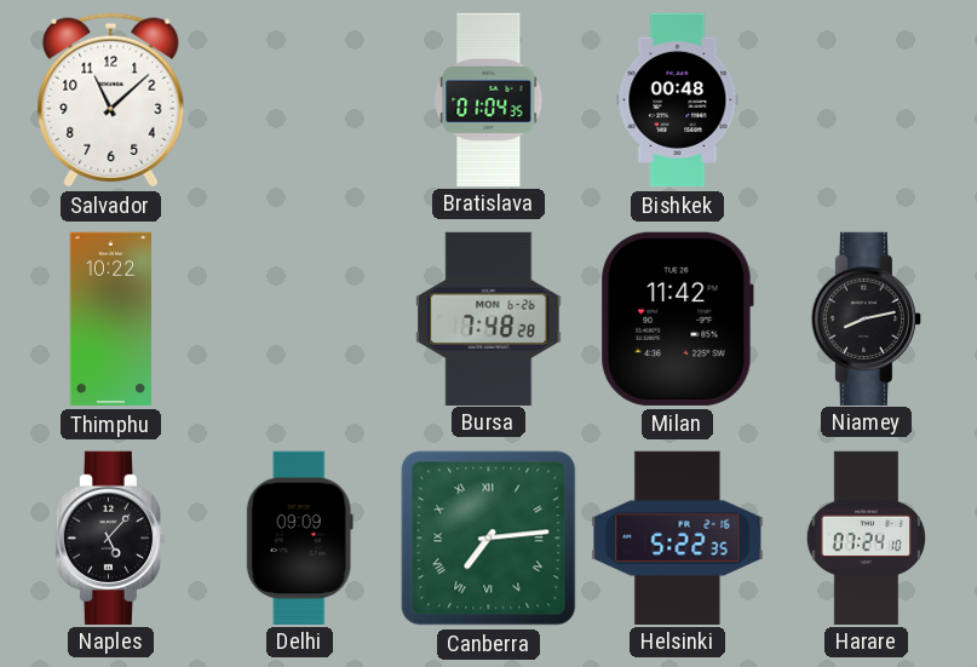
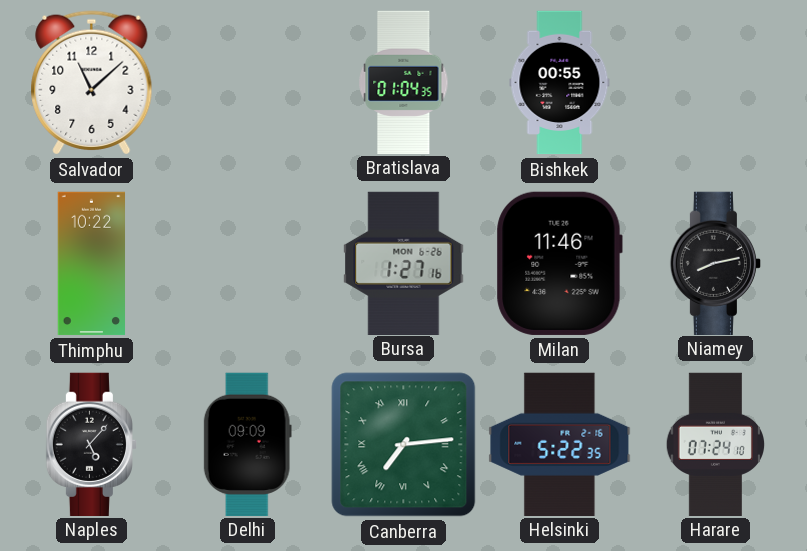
Bishkek: 00:48 -> 00:55 (560, 83)
Bursa: 7:48 -> 1:27 (404, 263)
Milan: 11:42 -> 11:46 (559, 263)
